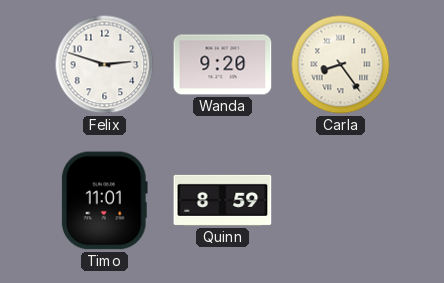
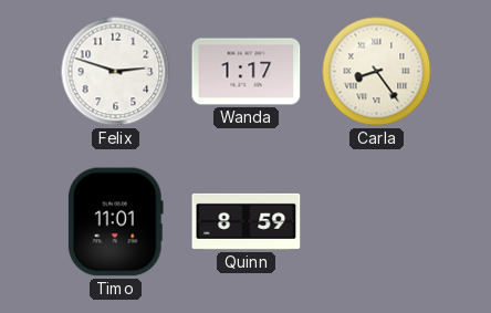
Wanda: 9:20 -> 1:17 (247, 72)
